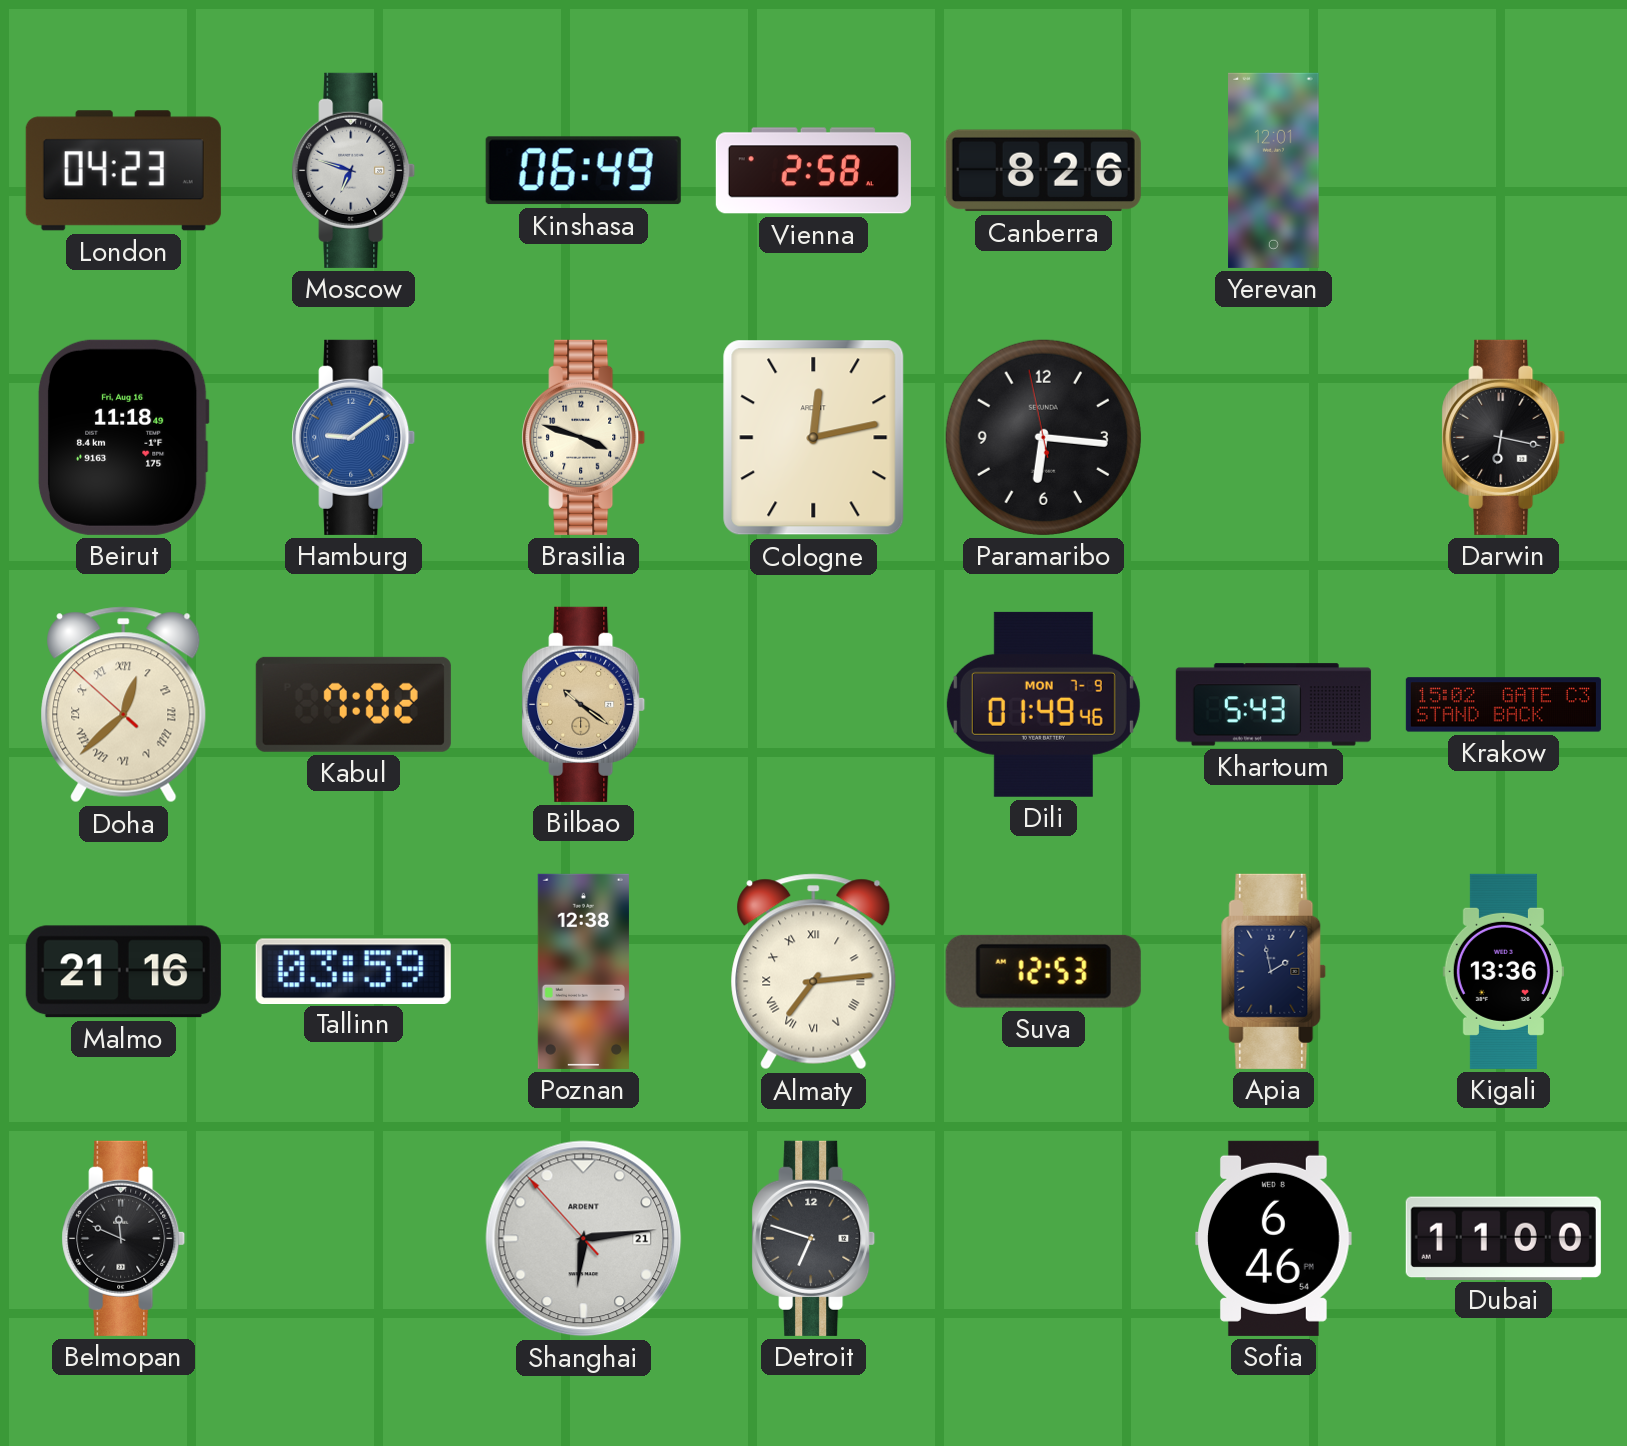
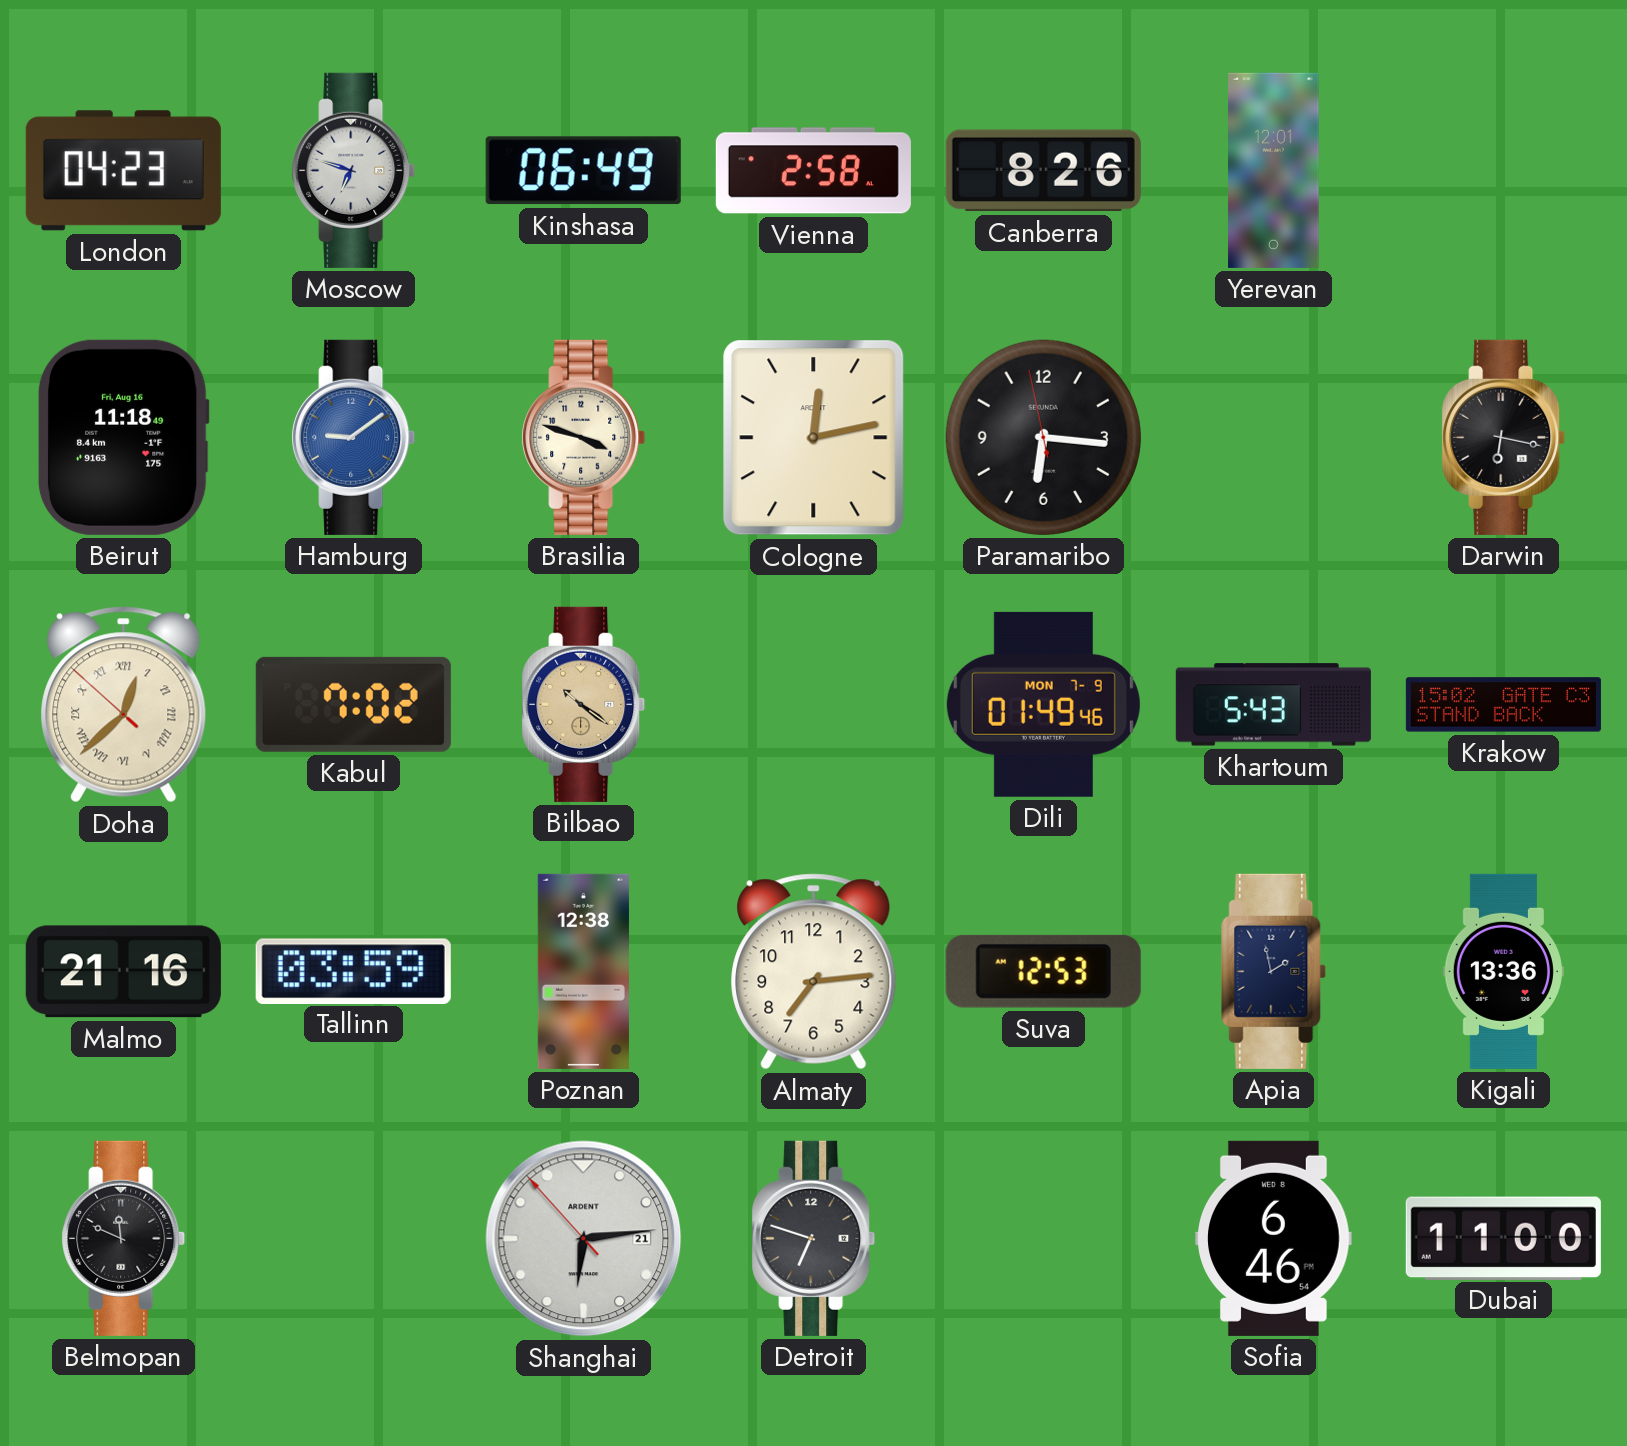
Almaty numerals: Roman -> Arabic (814, 972)
